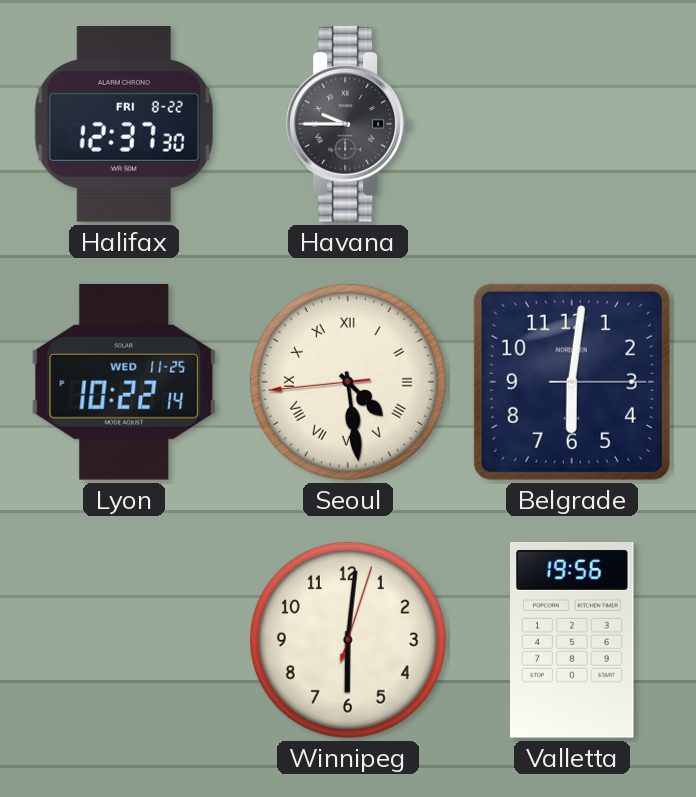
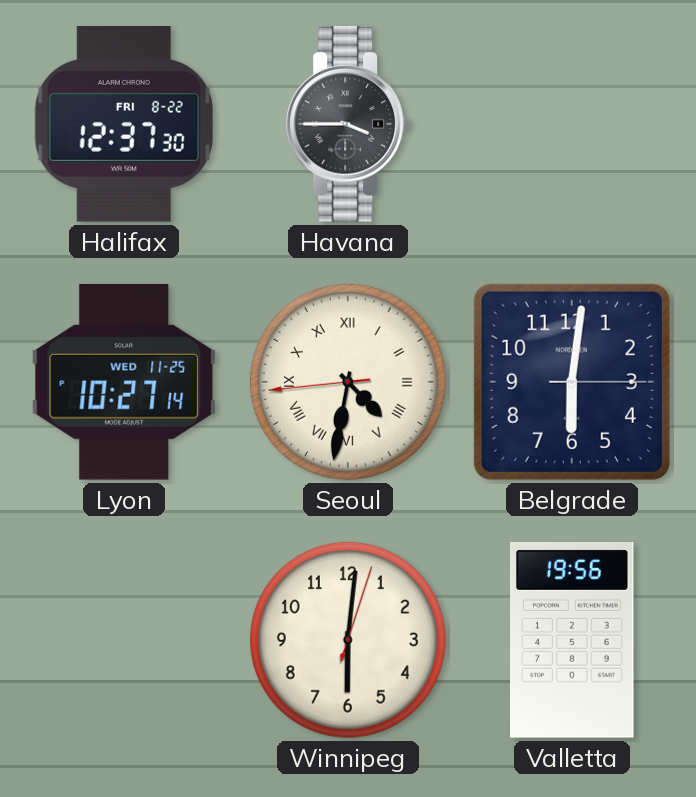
Havana: 9:45 -> 3:45 (348, 124)
Lyon: 10:22 -> 10:27 (124, 382)
Seoul: 4:28 -> 4:31 (348, 382)
